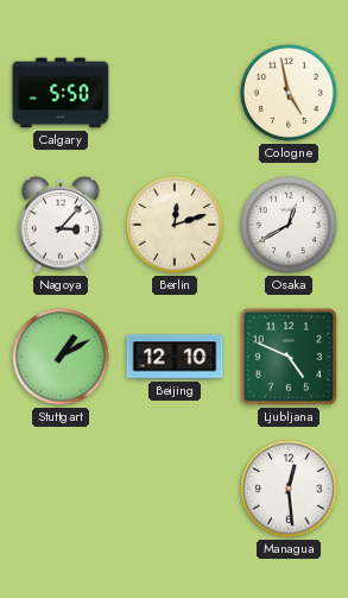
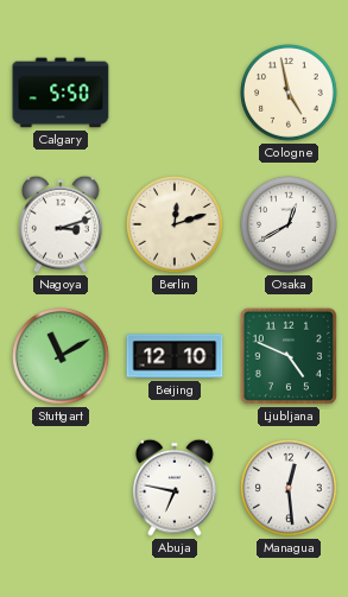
Nagoya: 3:07 -> 3:12 (62, 224)
Stuttgart: 1:10 -> 11:10 (61, 356)
Abuja: none -> 6:47 (176, 488)
